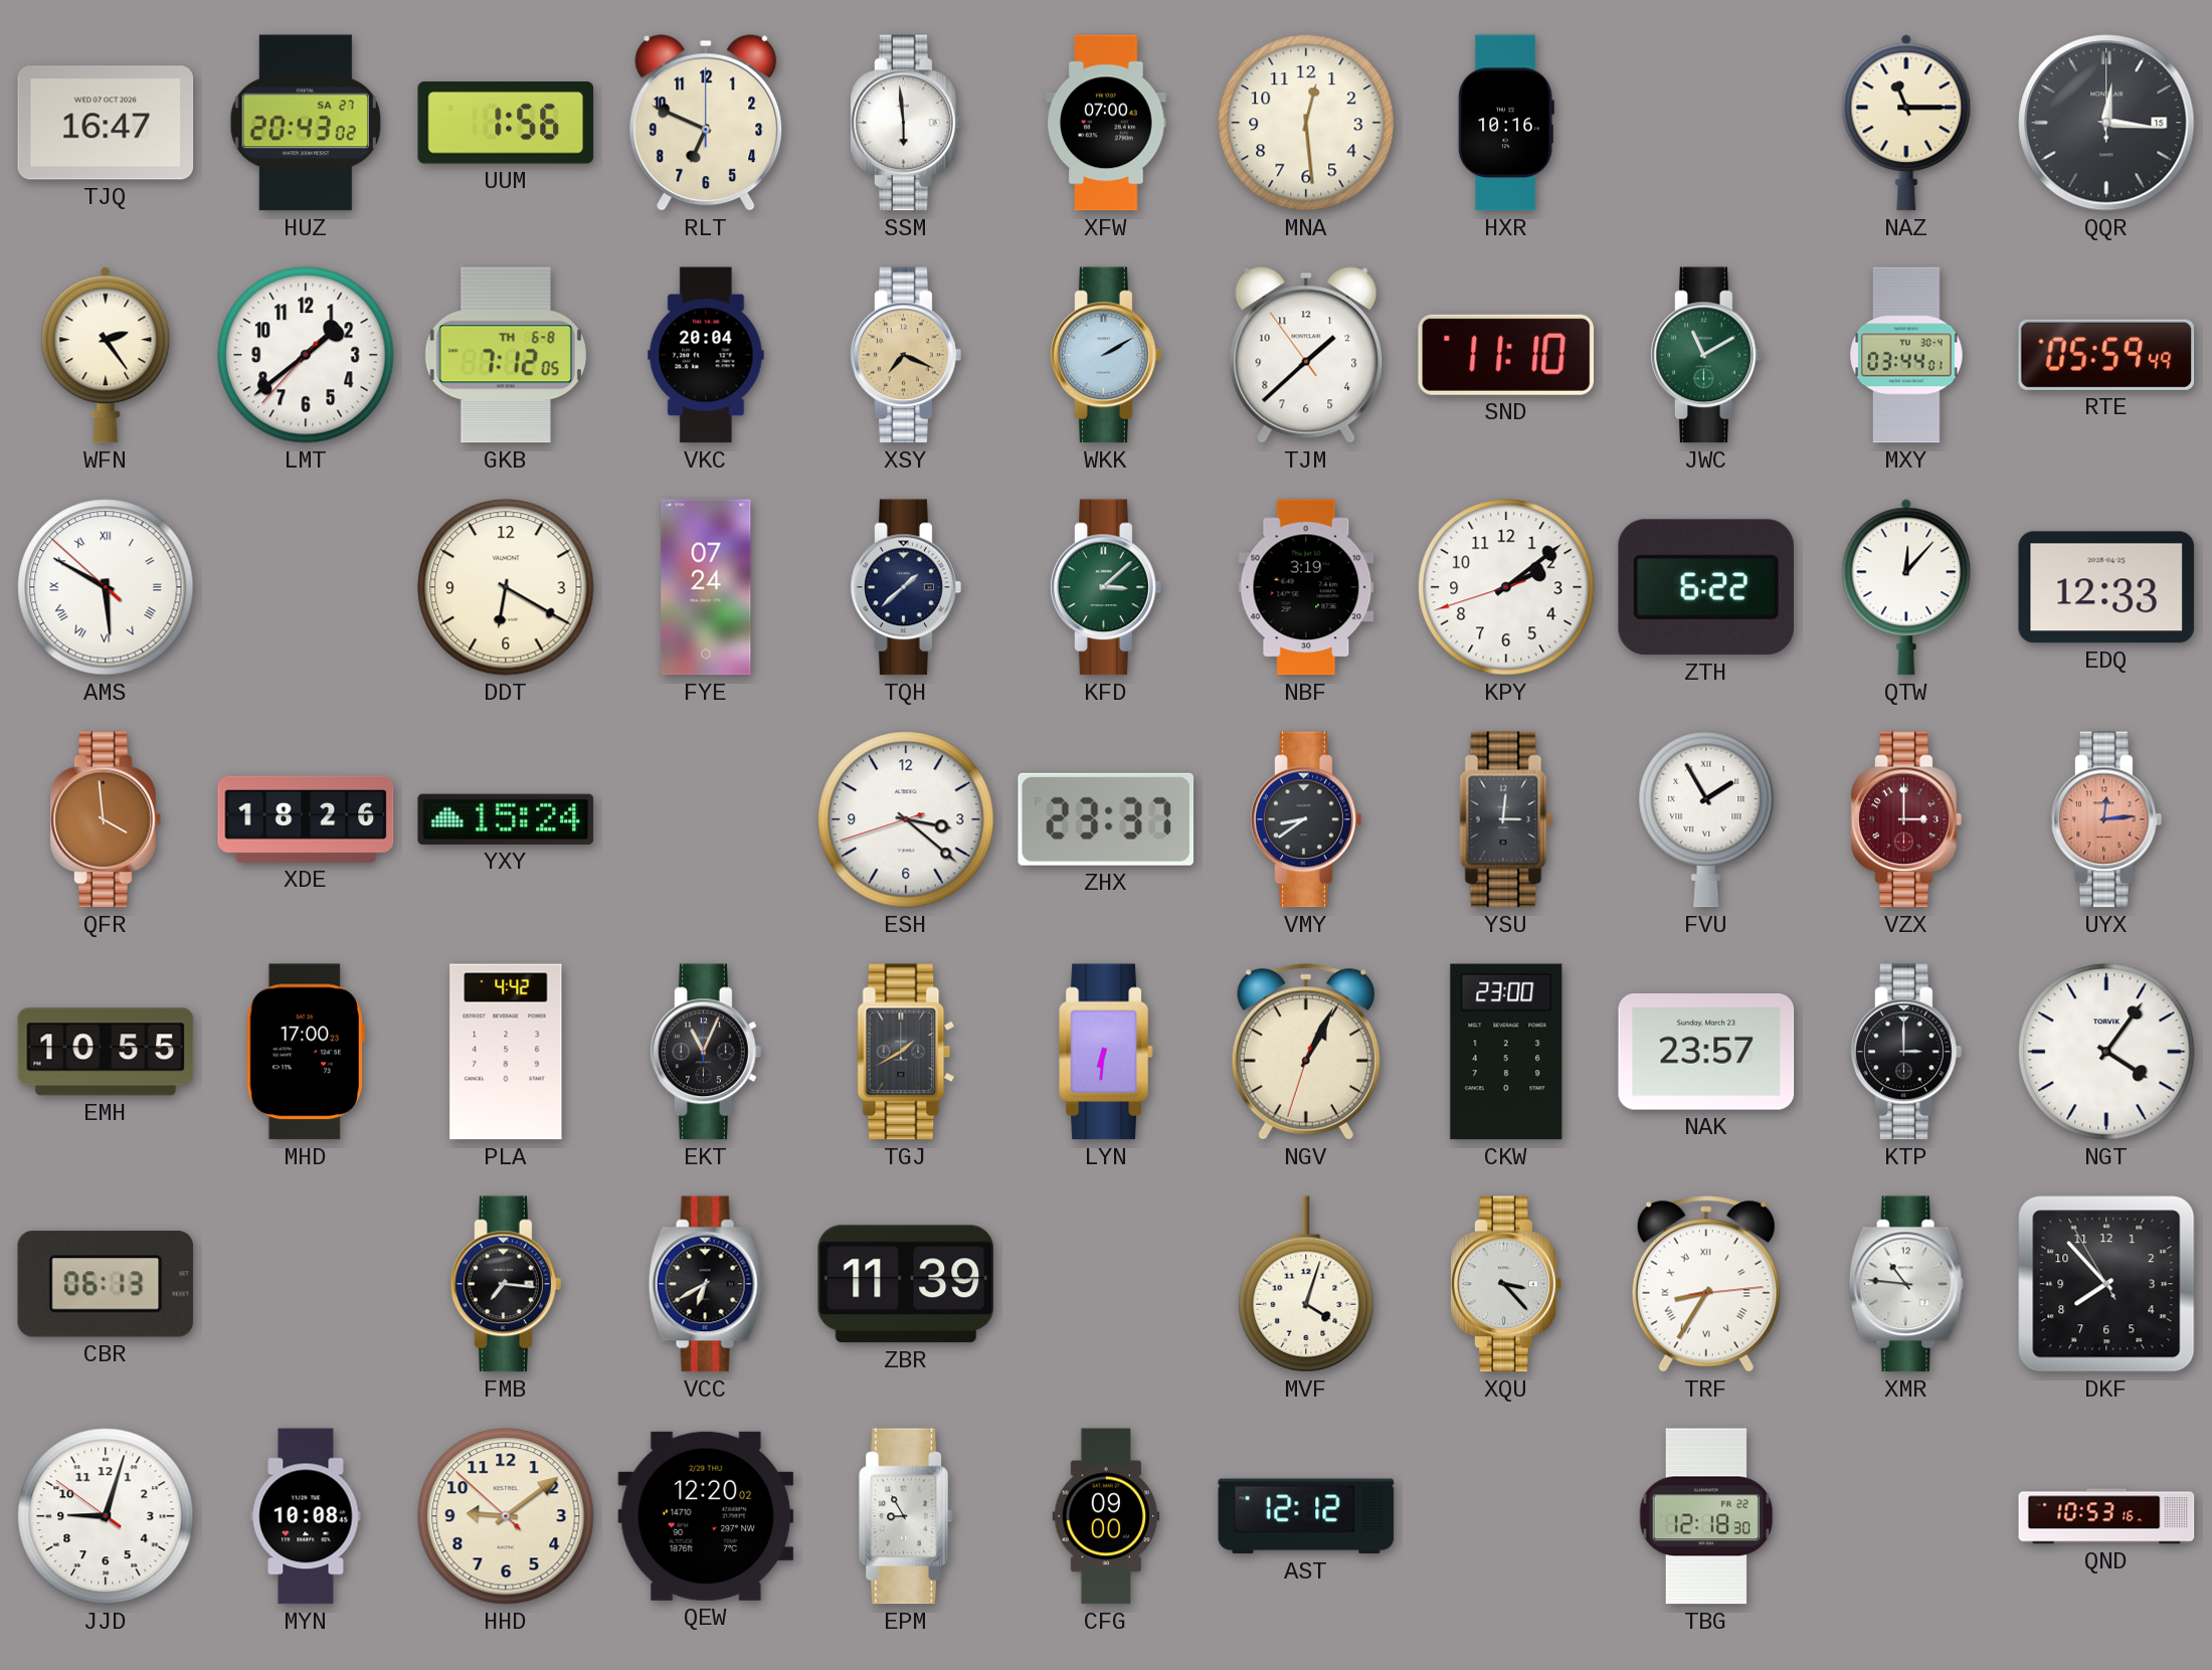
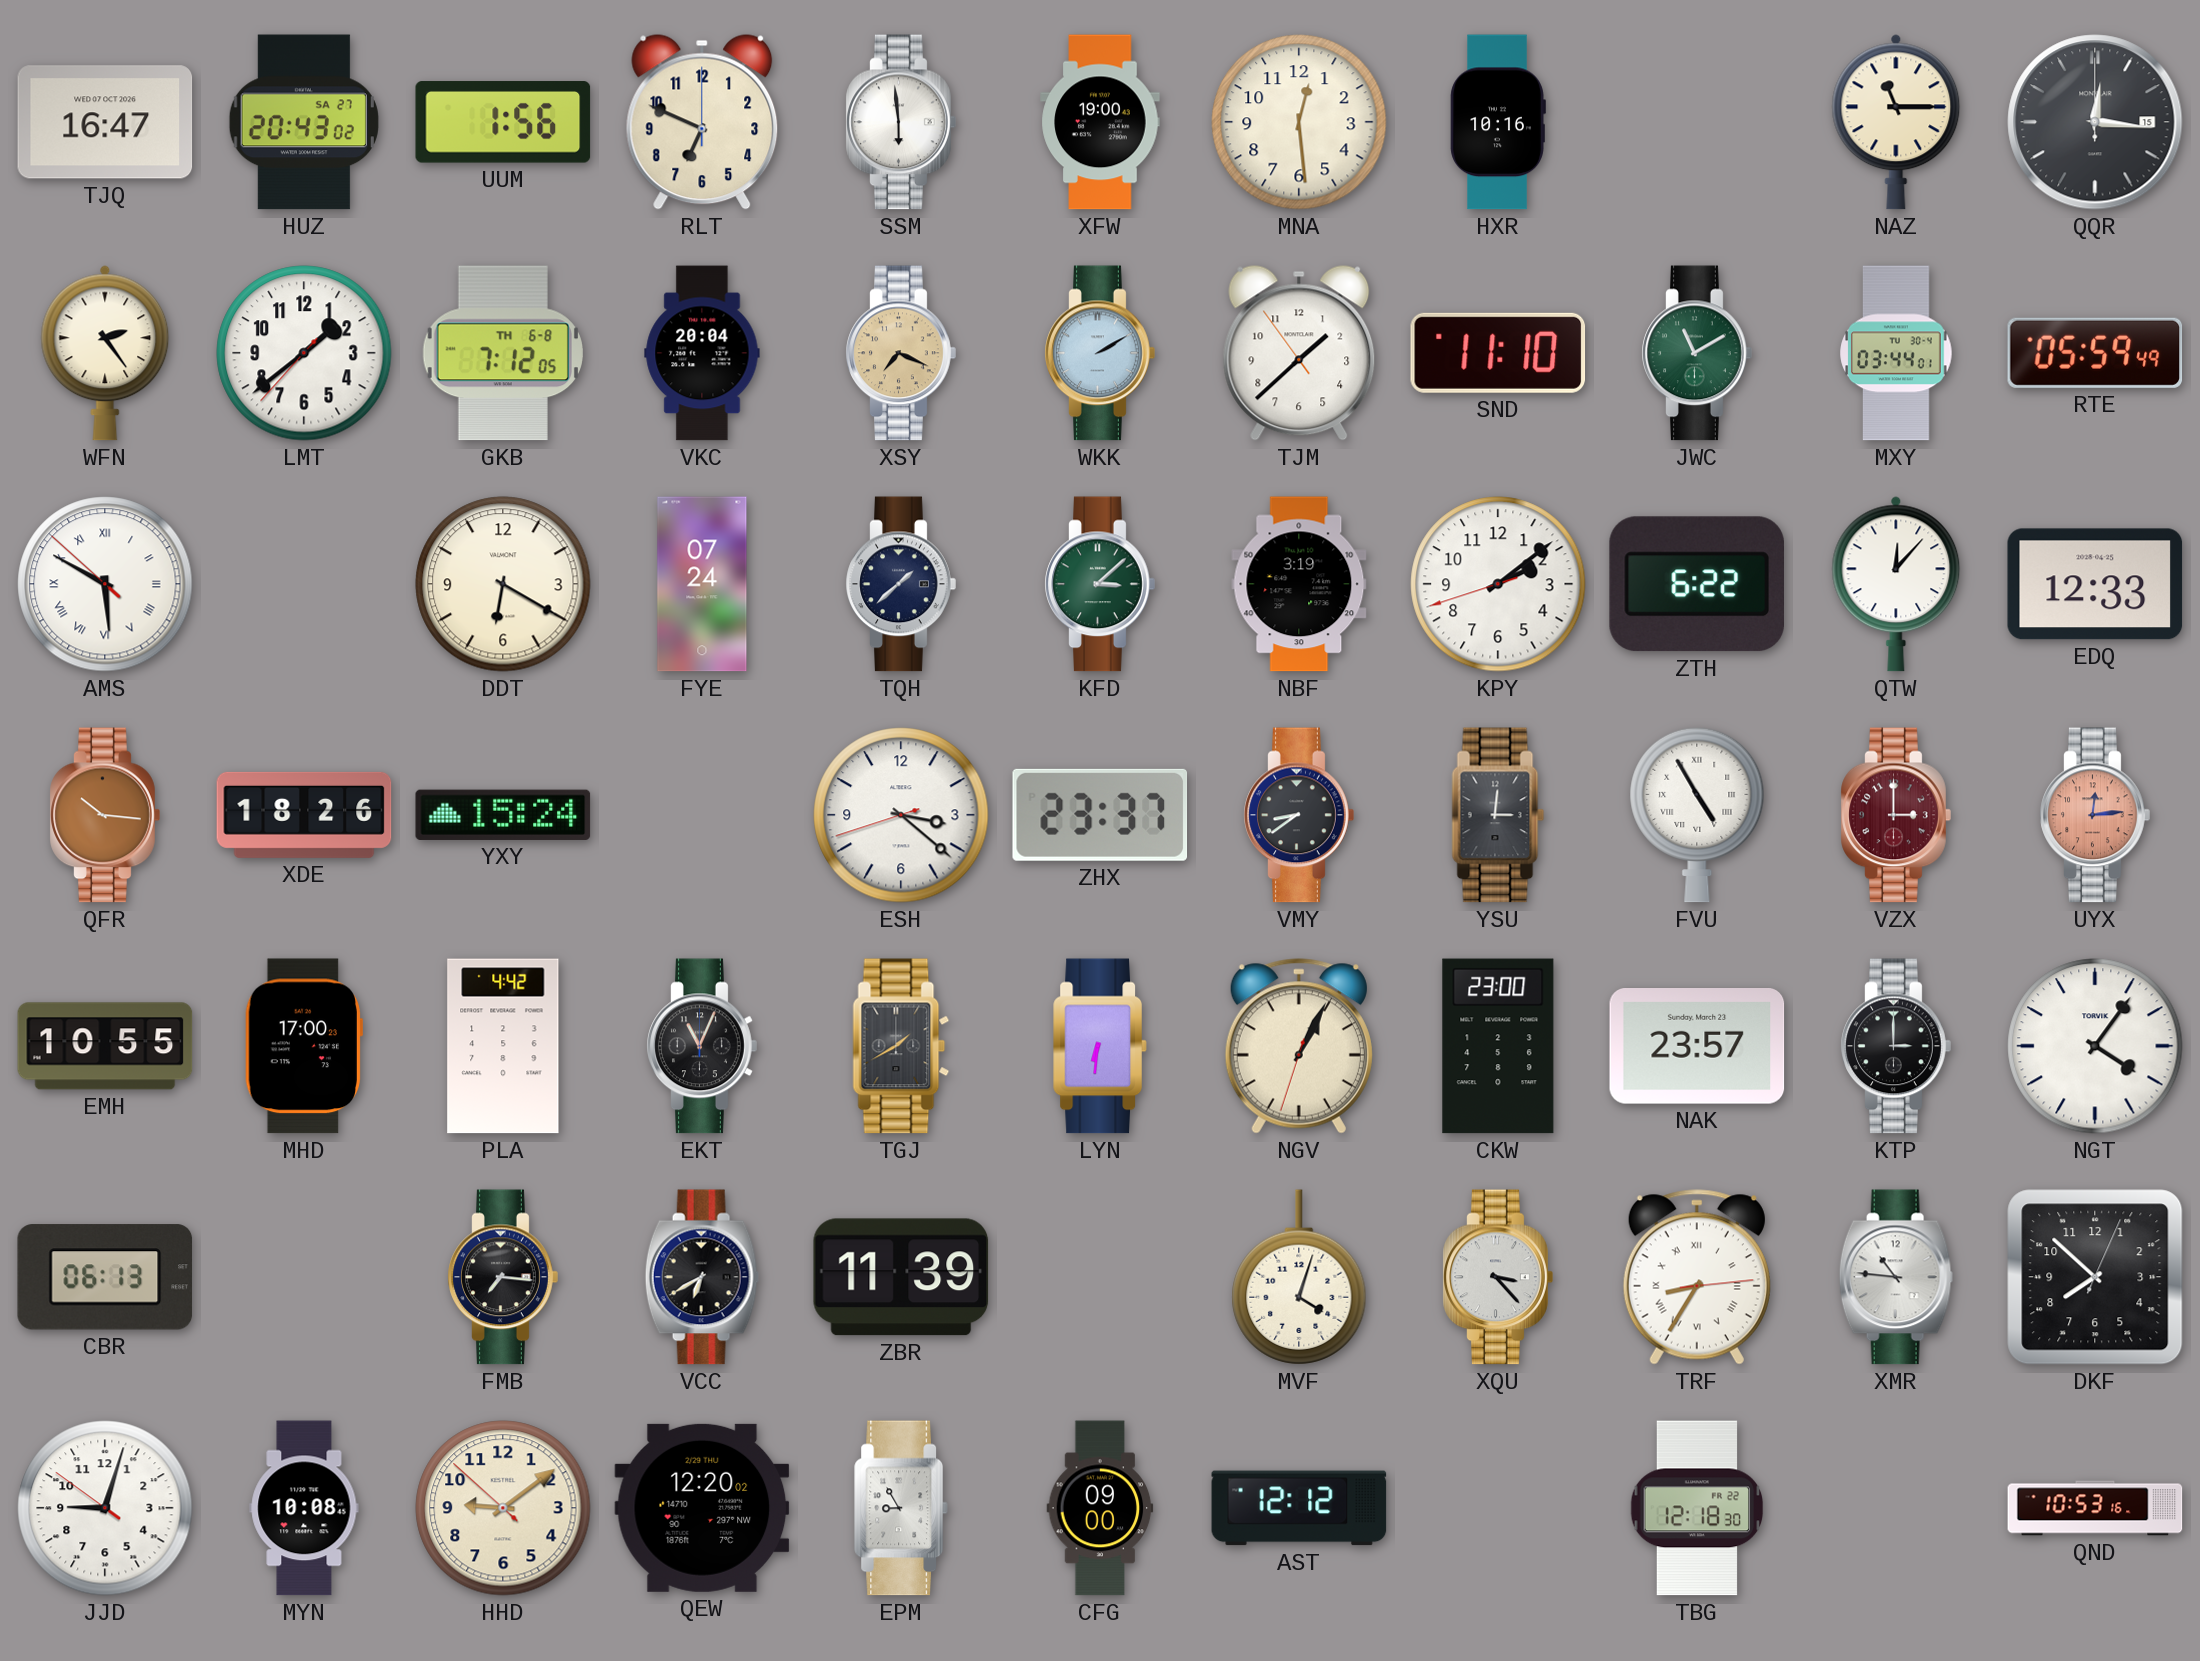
XFW: 07:00 -> 19:00 (1100, 122)
QFR: 3:59 -> 10:16 (105, 815)
FVU: 1:55 -> 4:55 (1697, 815)
DKF: 7:52:55 -> 7:52:04 (2095, 1277)
